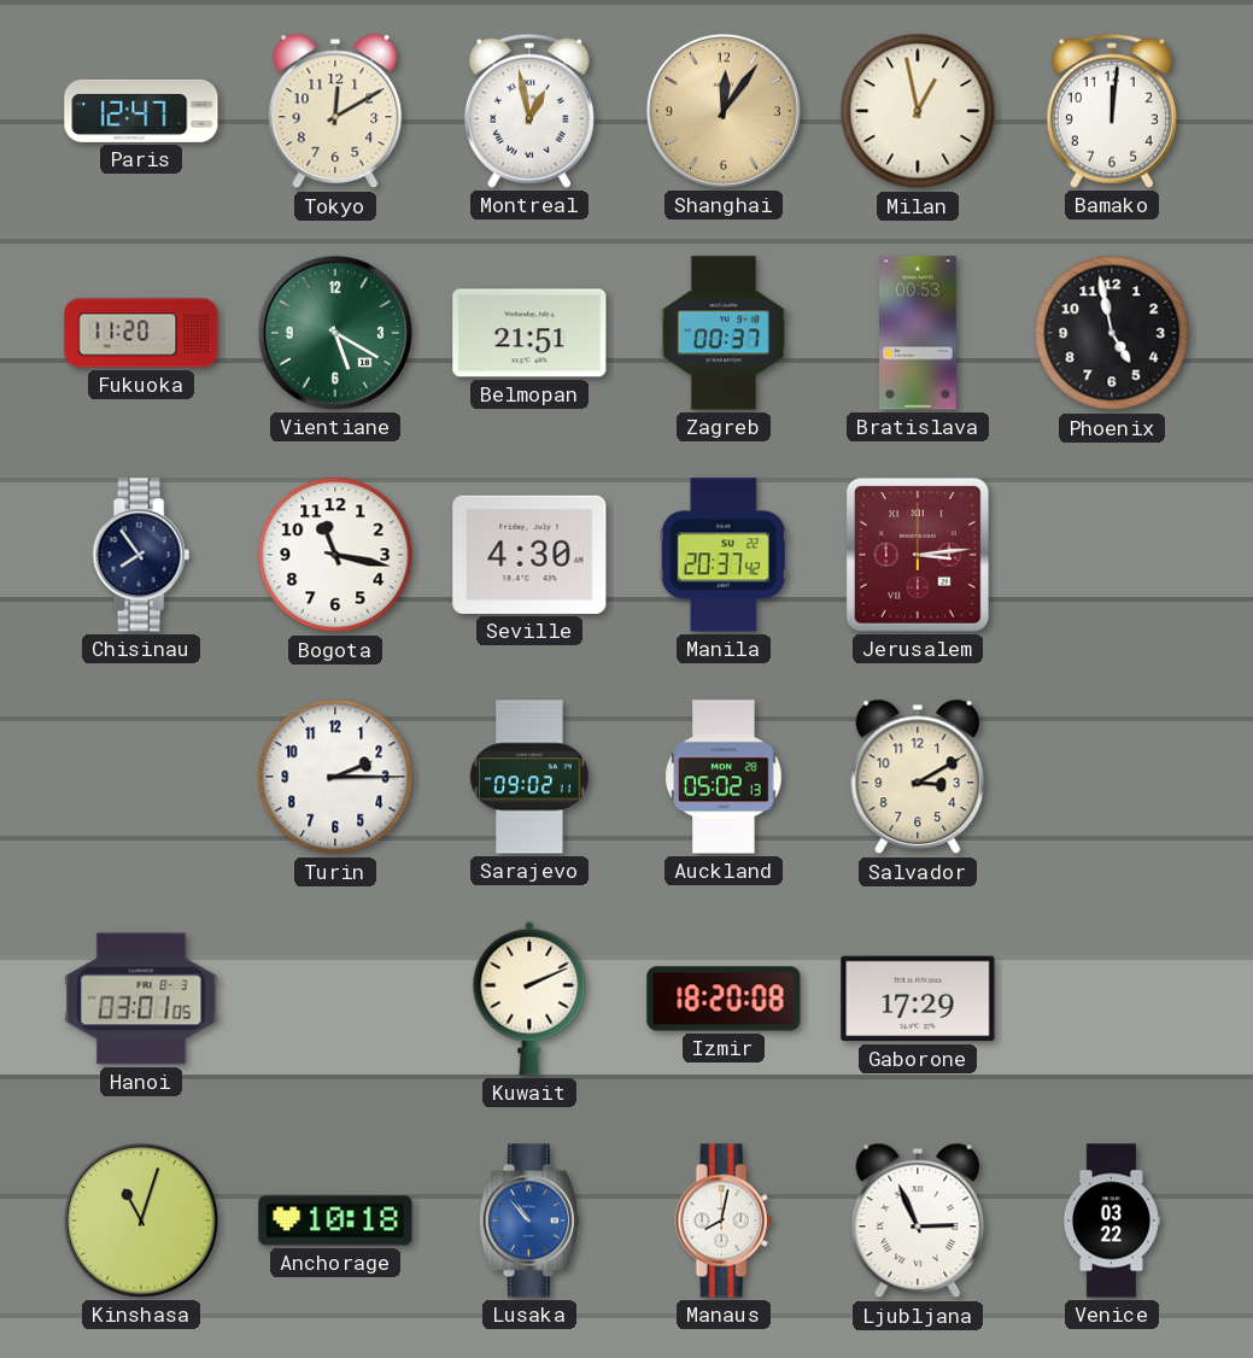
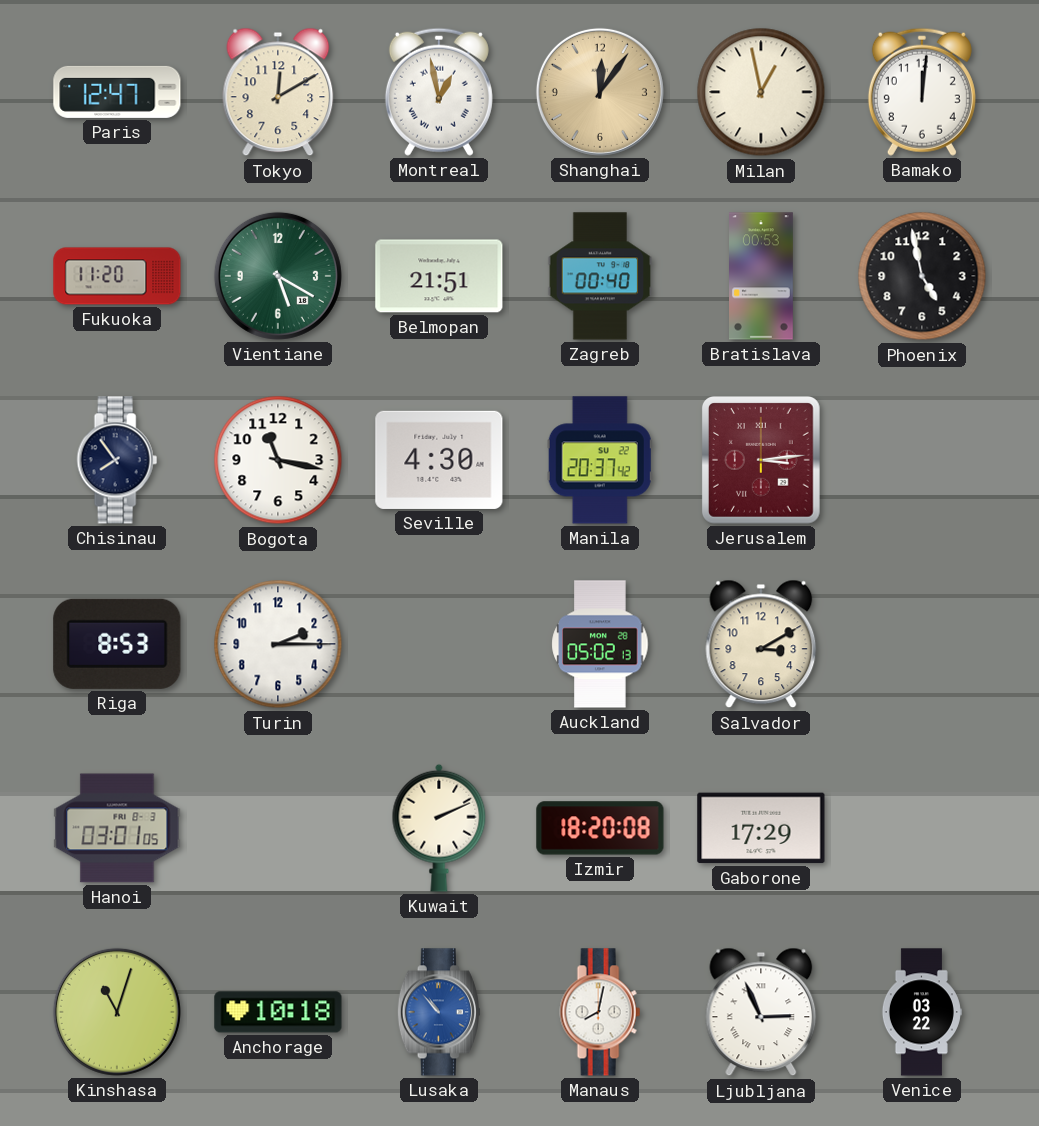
Zagreb: 00:37 -> 00:40 (600, 276)
Riga: none -> 8:53 (117, 644)
Sarajevo: 09:02 -> none (529, 777)
